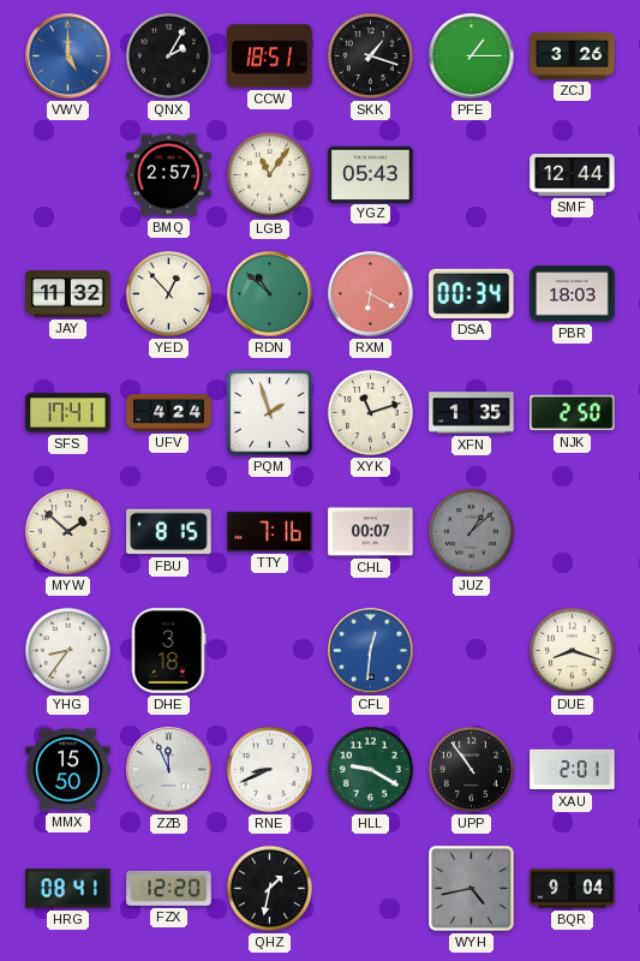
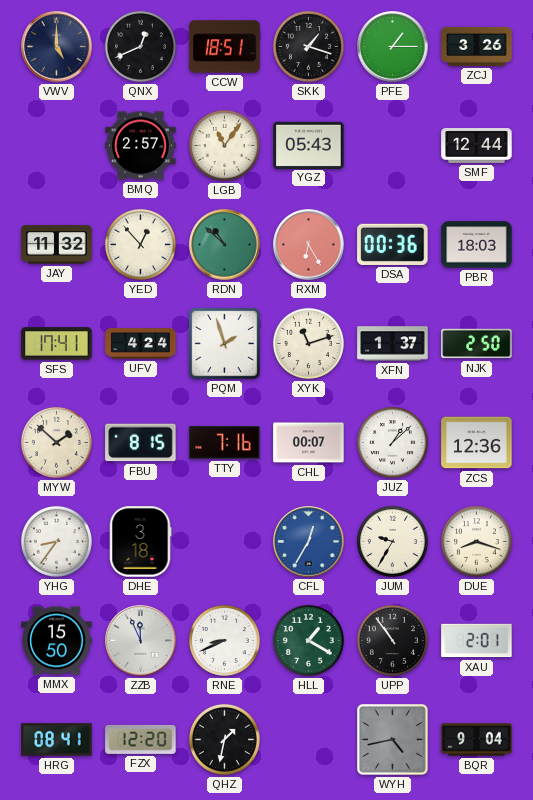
VWV dial: blue -> navy (57, 47)
QNX: 2:05 -> 12:41 (140, 46)
RXM: 6:20 -> 6:25 (309, 245)
DSA: 00:34 -> 00:36 (393, 244)
XFN: 1:35 -> 1:37 (393, 344)
JUZ dial: grey -> white (392, 442)
ZCS: none -> 12:36 (477, 443)
CFL: 12:31 -> 12:35 (309, 542)
JUM: none -> 9:35 (392, 541)
HLL: 9:20 -> 1:20 (308, 640)
